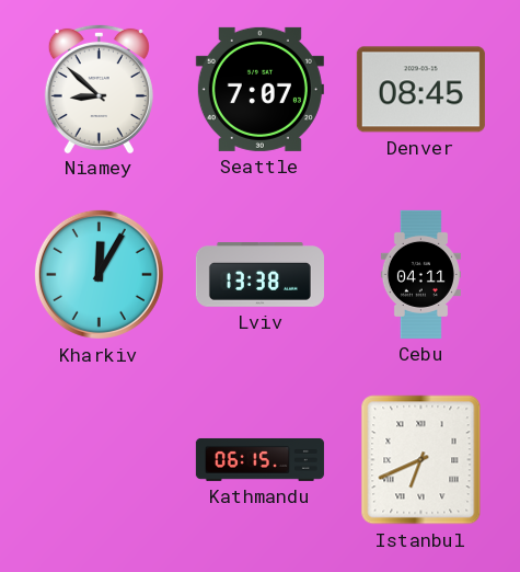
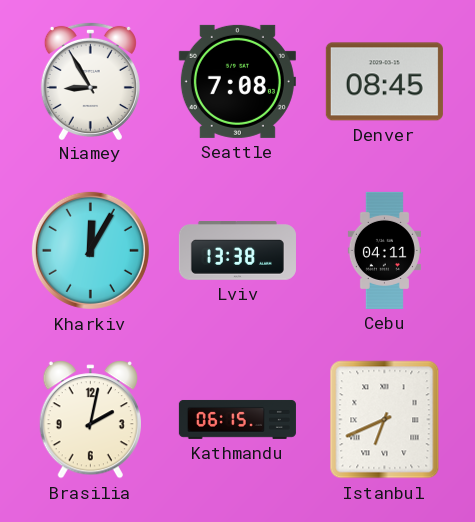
Niamey: 8:52 -> 8:55 (90, 80)
Seattle: 7:07 -> 7:08 (237, 81)
Brasilia: none -> 2:02 (90, 420)
